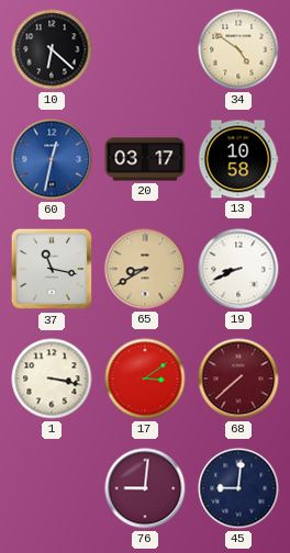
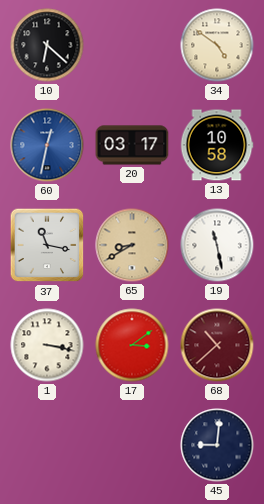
19: 8:41 -> 11:28 (217, 245)
68: 7:38 -> 10:38 (217, 345)
76: 9:01 -> none (145, 488)
